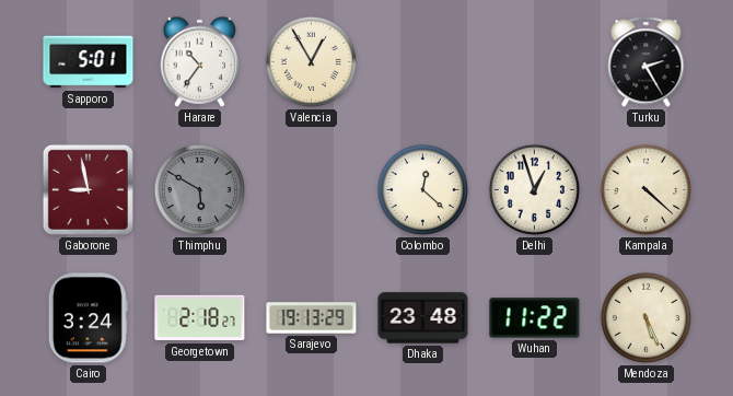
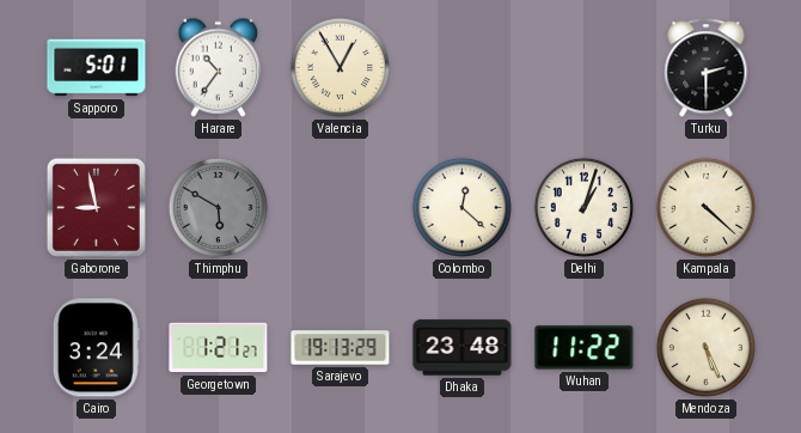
Turku: 2:25 -> 2:30 (707, 68)
Delhi: 12:57 -> 1:03 (583, 207)
Georgetown: 2:18 -> 1:21 (219, 348)
